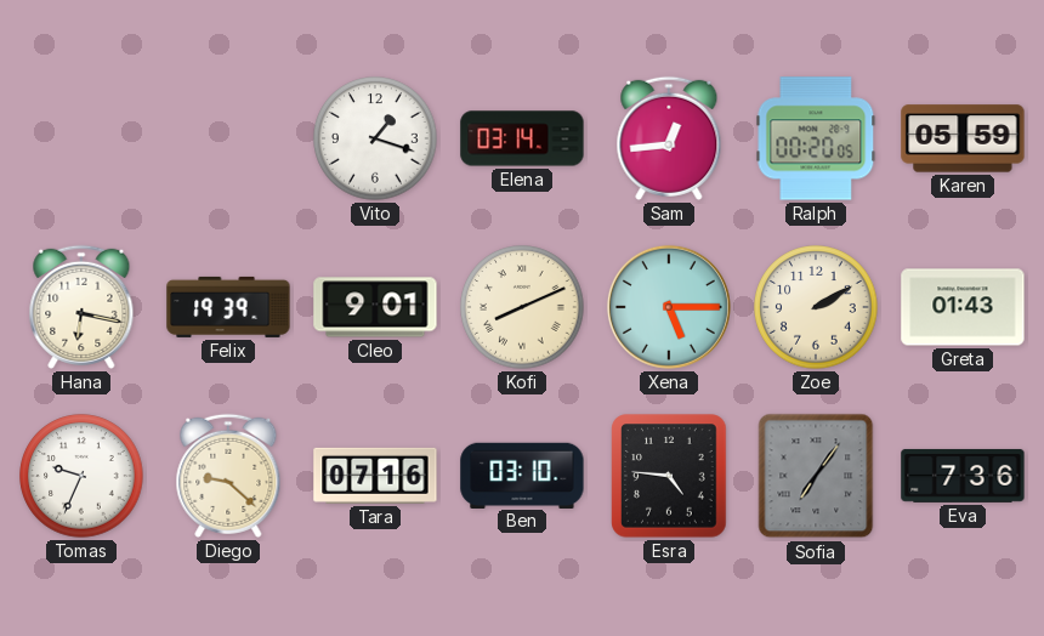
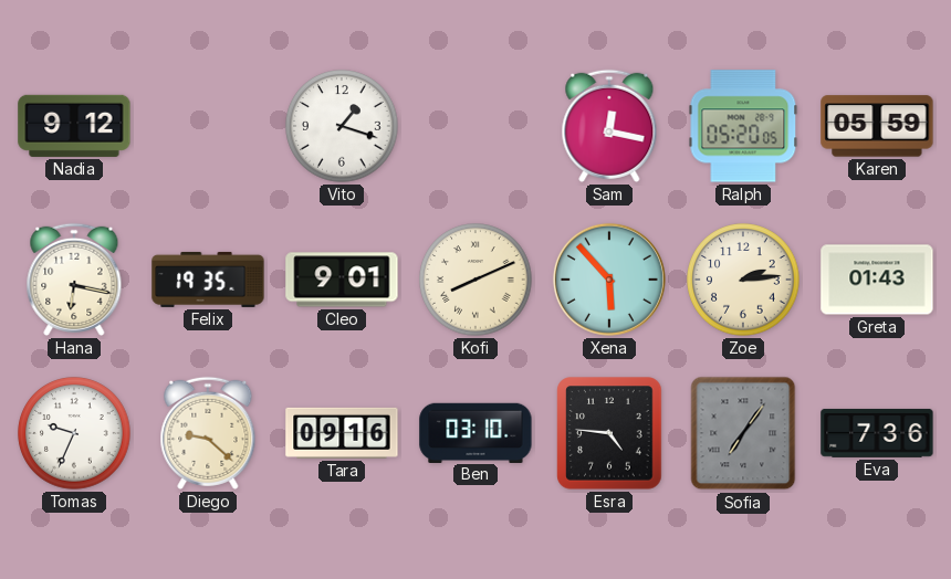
Nadia: none -> 9:12 (74, 126)
Elena: 03:14 -> none (522, 138)
Sam: 12:44 -> 12:17 (609, 126)
Ralph: 00:20 -> 05:20 (743, 126)
Felix: 19:39 -> 19:35 (208, 280)
Xena: 5:15 -> 5:53 (609, 280)
Zoe: 2:10 -> 2:14 (743, 280)
Tara: 07:16 -> 09:16 (342, 433)
